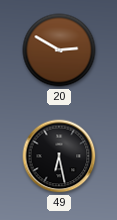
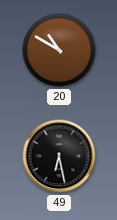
20: 2:50 -> 10:50 (59, 50)
